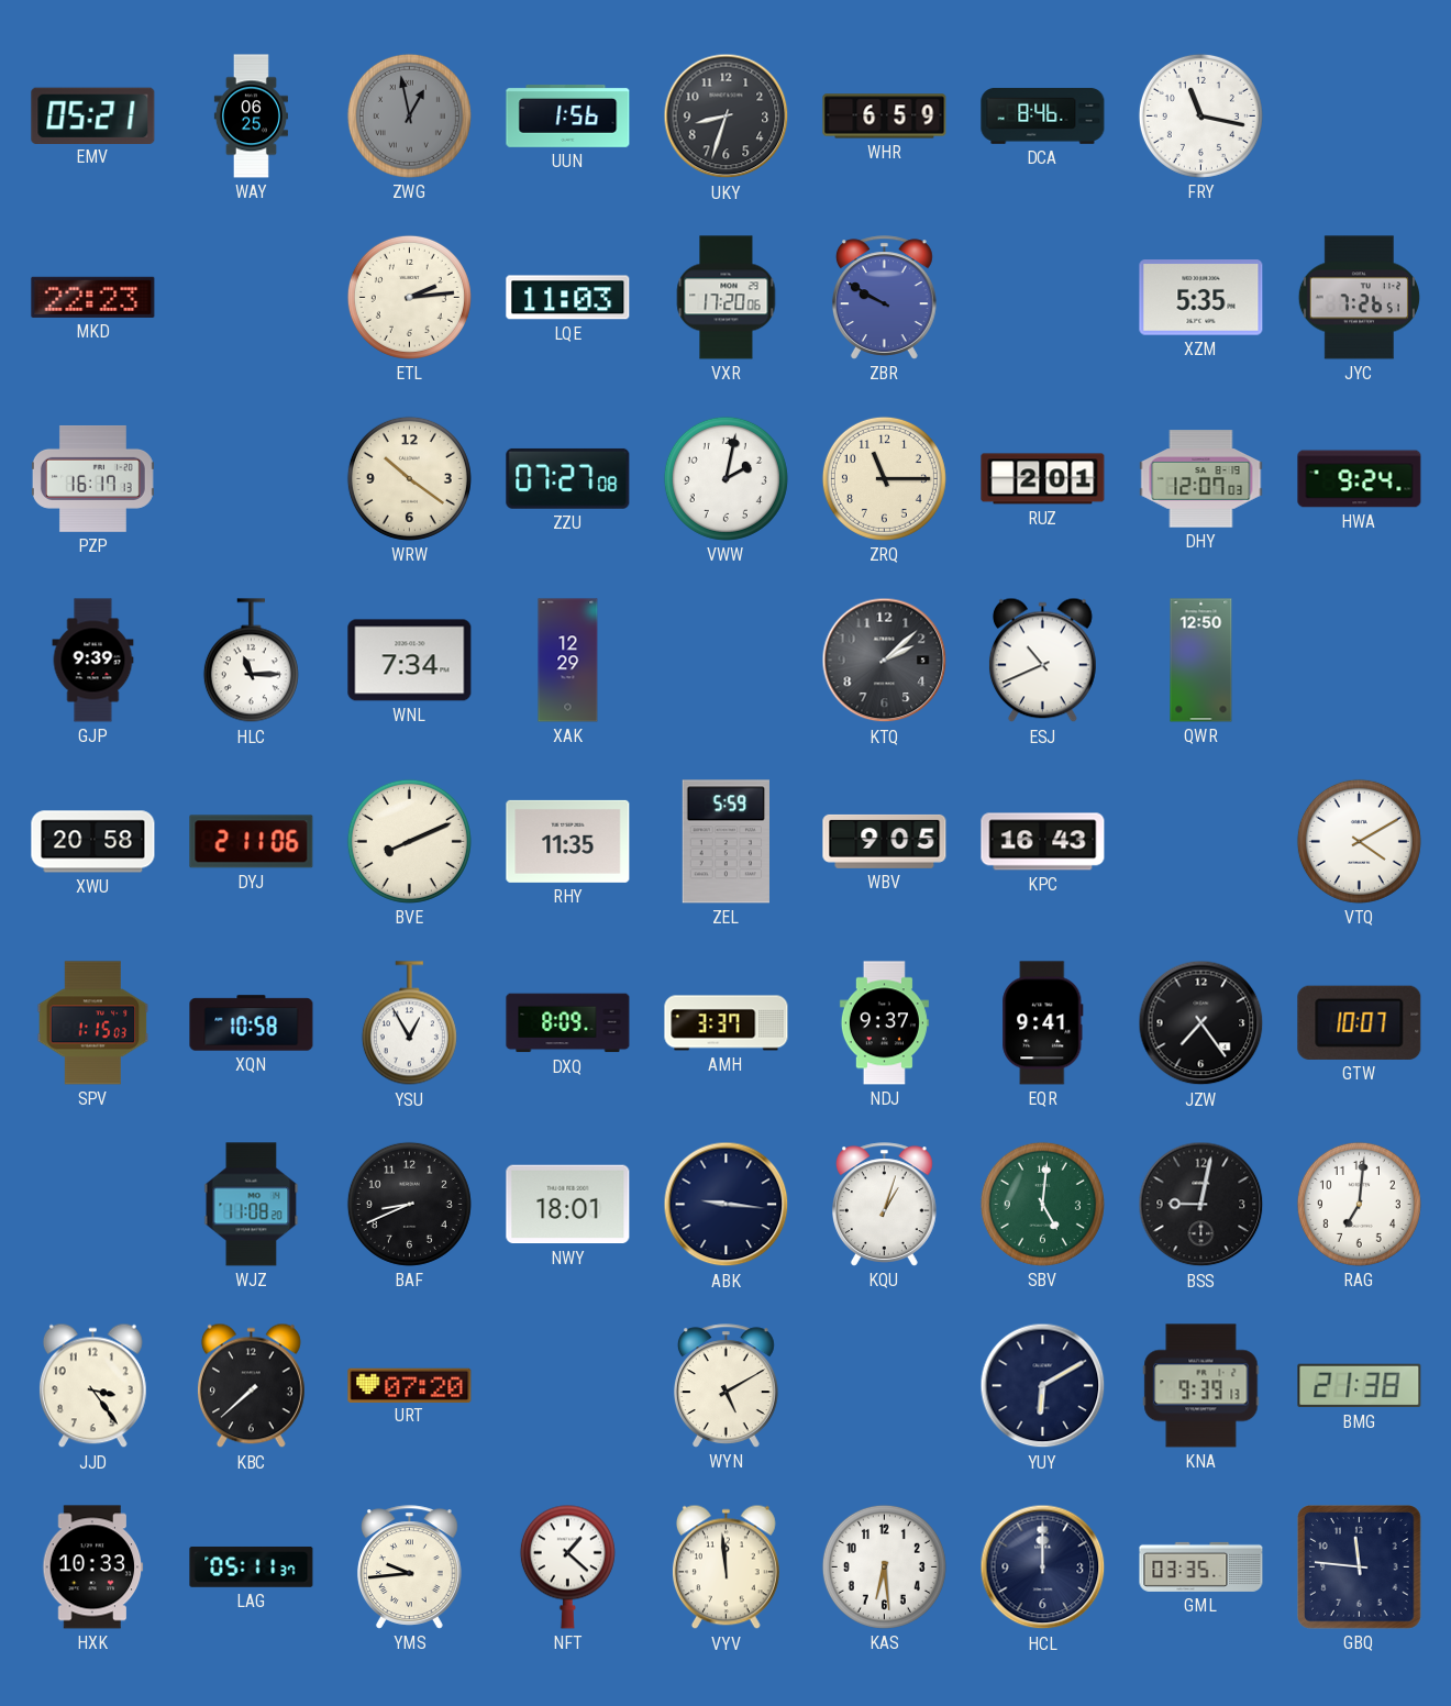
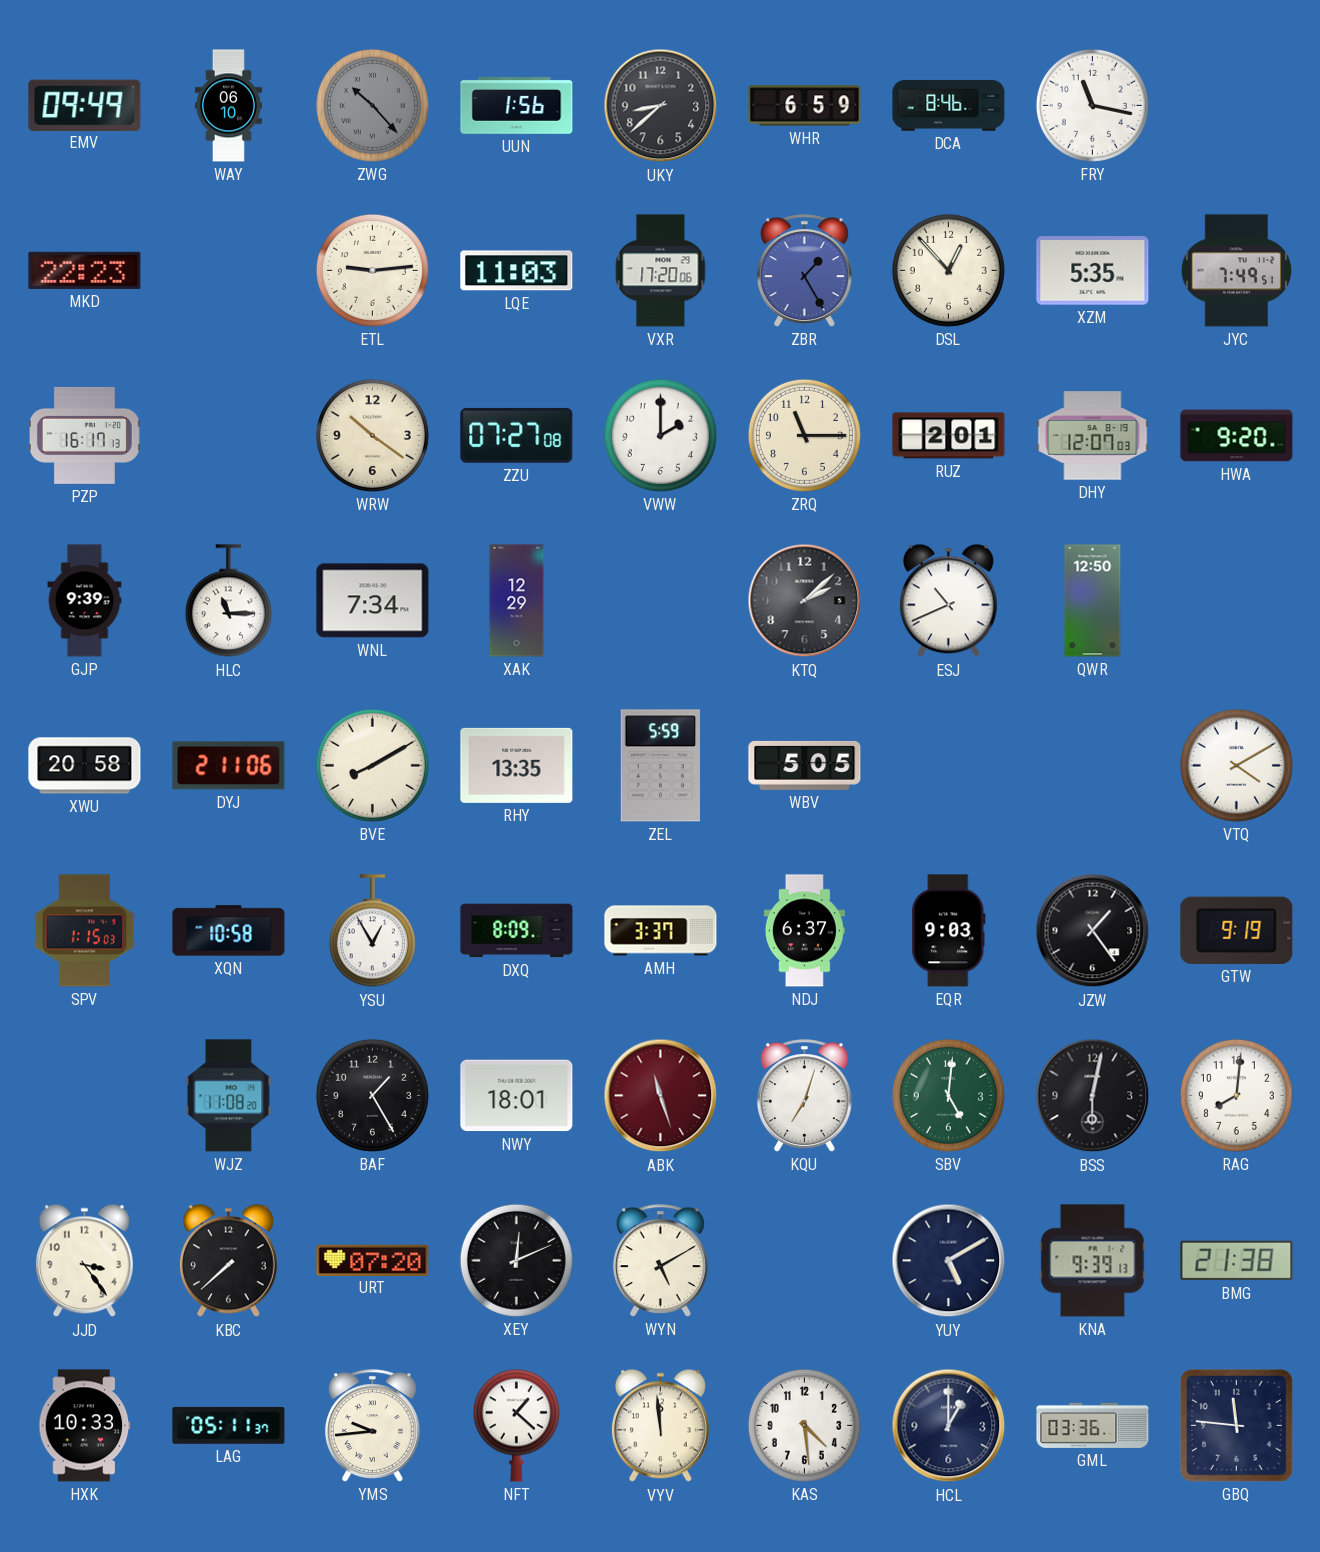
EMV: 05:21 -> 09:49 (85, 105)
WAY: 06:25 -> 06:10 (228, 106)
ZWG: 12:58 -> 10:23 (372, 105)
UKY: 8:33 -> 8:38 (661, 106)
ETL: 2:14 -> 9:14 (372, 270)
ZBR: 9:50 -> 1:25 (804, 271)
DSL: none -> 12:53 (948, 270)
JYC: 7:26 -> 7:49 (1236, 271)
VWW: 2:02 -> 2:00 (660, 435)
HWA: 9:24 -> 9:20 (1237, 436)
BVE: 8:11 -> 8:10 (372, 765)
RHY: 11:35 -> 13:35 (517, 765)
WBV: 9:05 -> 5:05 (805, 765)
KPC: 16:43 -> none (1043, 842)
NDJ: 9:37 -> 6:37 (804, 931)
EQR: 9:41 -> 9:03 (949, 931)
JZW: 7:24 -> 1:24 (1093, 931)
GTW: 10:07 -> 9:19 (1237, 930)
BAF: 8:41 -> 1:25 (372, 1095)
ABK: 9:16 -> 11:27 (661, 1096)
ABK dial: navy -> burgundy (661, 1096)
KQU: 1:03 -> 7:03 (804, 1096)
BSS: 9:02 -> 6:02 (1093, 1096)
RAG: 7:01 -> 8:01 (1236, 1095)
XEY: none -> 12:11 (516, 1260)
YUY: 6:10 -> 5:10 (949, 1261)
KAS: 6:29 -> 4:29 (804, 1425)
HCL: 12:00 -> 1:00 (949, 1426)
GML: 03:35 -> 03:36 (1093, 1425)
